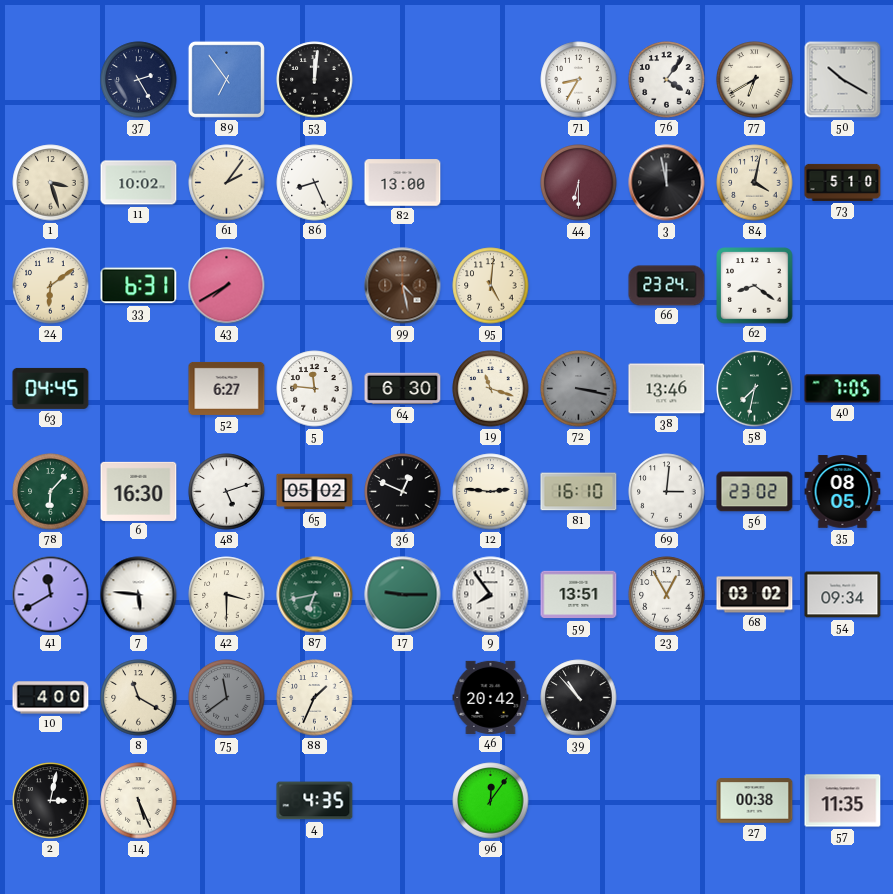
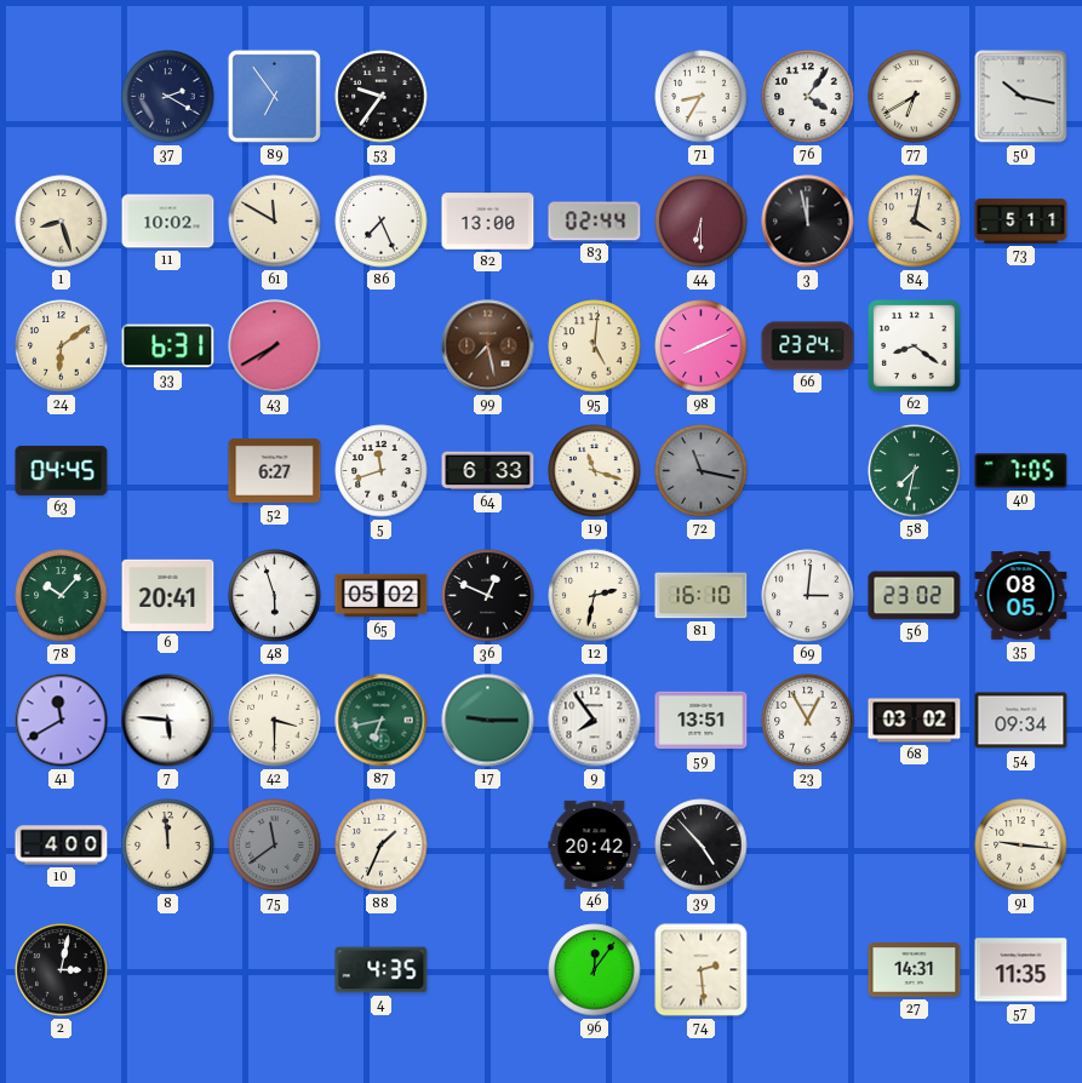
37: 2:25 -> 2:20 (168, 97)
53: 12:01 -> 9:36 (382, 97)
50: 10:20 -> 10:17 (1021, 97)
1: 3:27 -> 8:27 (62, 222)
61: 2:06 -> 11:50 (275, 222)
86: 8:26 -> 7:26 (382, 222)
83: none -> 02:44 (595, 222)
73: 5:10 -> 5:11 (1021, 220)
99: 4:28 -> 7:28 (488, 346)
98: none -> 8:11 (702, 346)
5: 11:46 -> 11:42 (382, 471)
64: 6:30 -> 6:33 (488, 471)
72: 3:17 -> 11:17 (702, 471)
38: 13:46 -> none (667, 389)
78: 6:07 -> 10:07 (62, 596)
6: 16:30 -> 20:41 (168, 595)
48: 5:12 -> 5:57 (275, 596)
12: 2:46 -> 2:32 (595, 596)
8: 11:20 -> 11:59 (168, 846)
39: 10:53 -> 4:53 (702, 846)
91: none -> 9:16 (1021, 846)
14: 5:26 -> none (139, 801)
74: none -> 2:29 (702, 970)
27: 00:38 -> 14:31 (915, 970)
